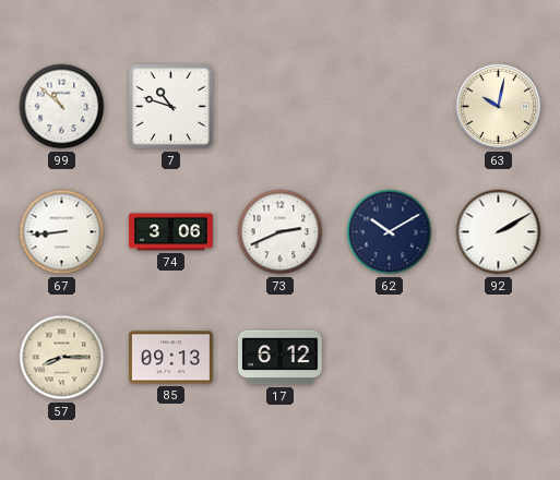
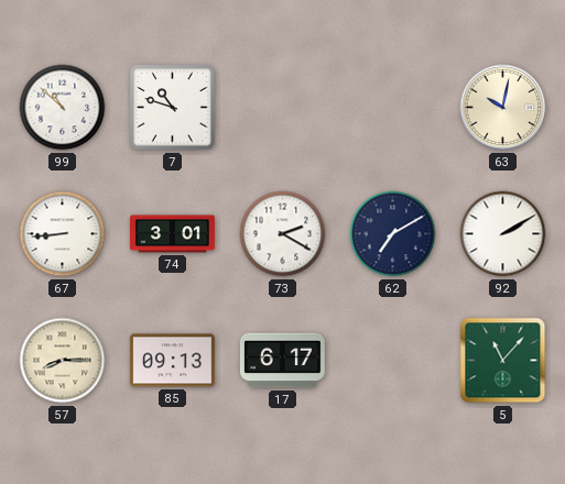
74: 3:06 -> 3:01 (173, 234)
73: 2:41 -> 2:20 (283, 234)
62: 10:10 -> 7:10 (393, 234)
17: 6:12 -> 6:17 (282, 361)
5: none -> 11:07 (503, 361)
